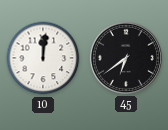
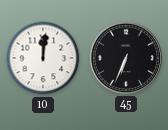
45: 6:39 -> 6:34 (126, 58)
